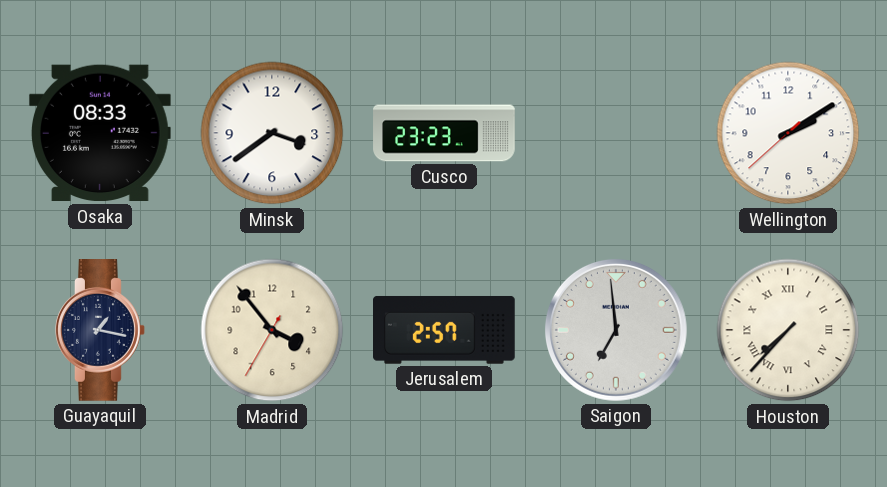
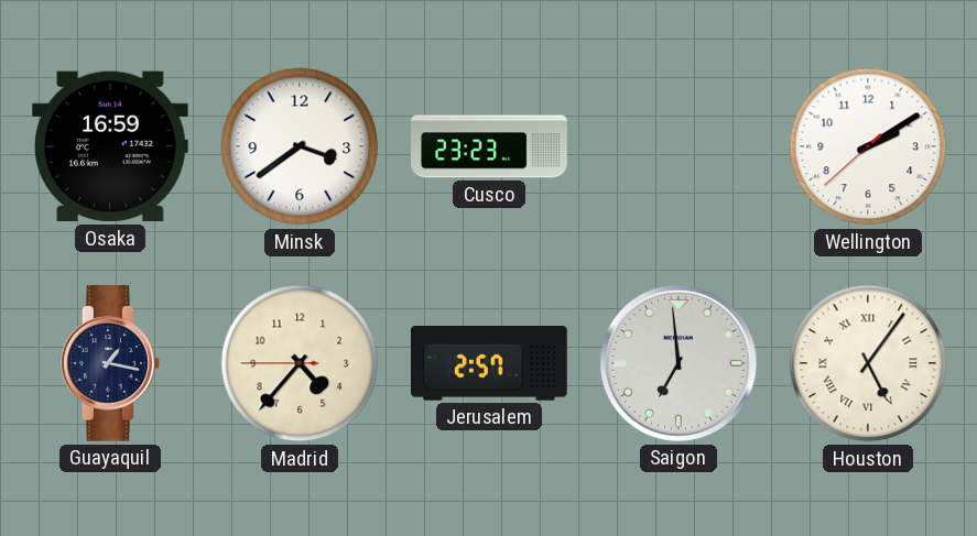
Osaka: 08:33 -> 16:59 (110, 146)
Madrid: 3:53 -> 4:36 (300, 363)
Houston: 7:37 -> 5:06 (868, 363)
